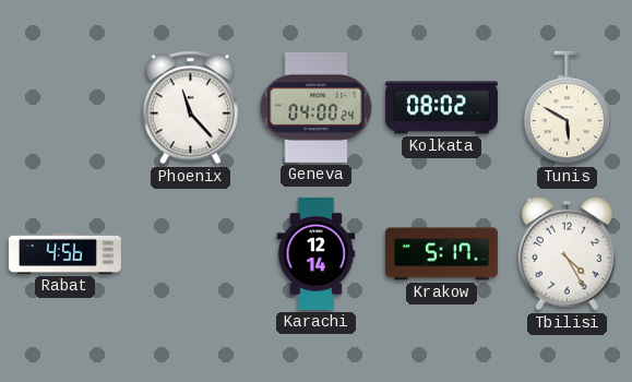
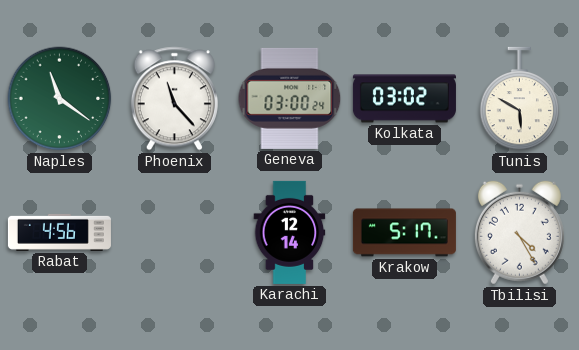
Naples: none -> 11:21 (60, 99)
Geneva: 04:00 -> 03:00 (290, 98)
Kolkata: 08:02 -> 03:02 (404, 99)
